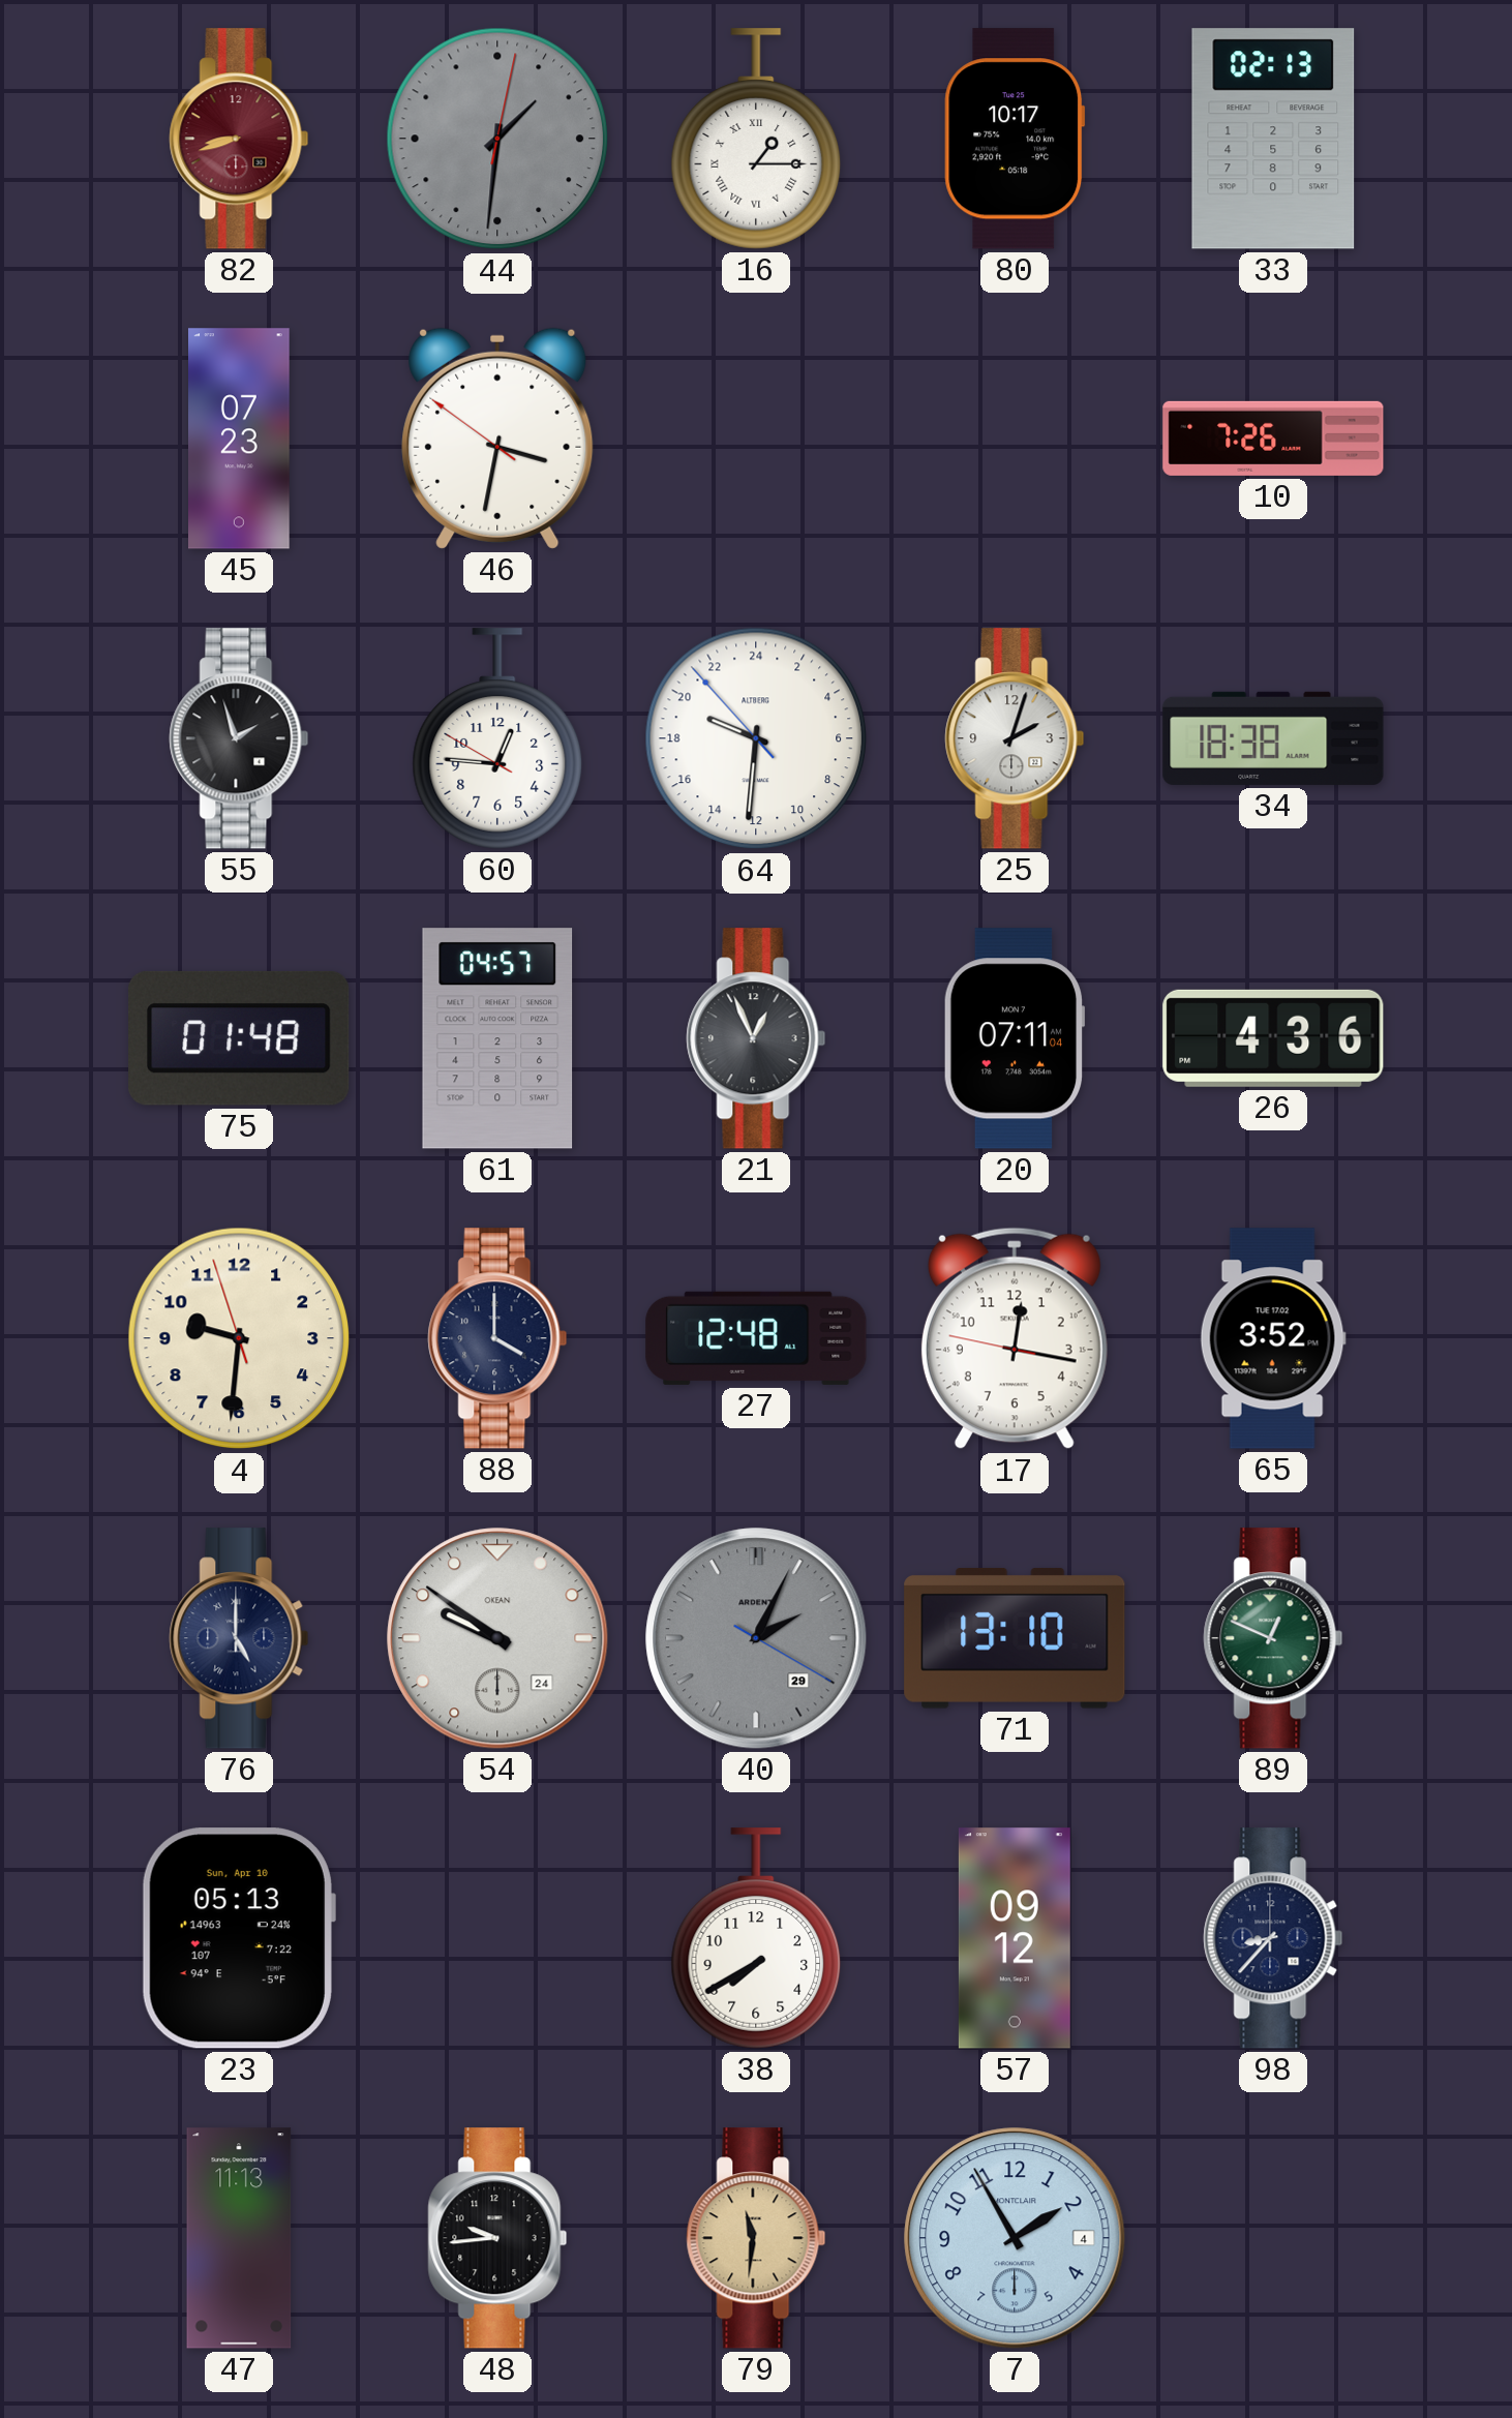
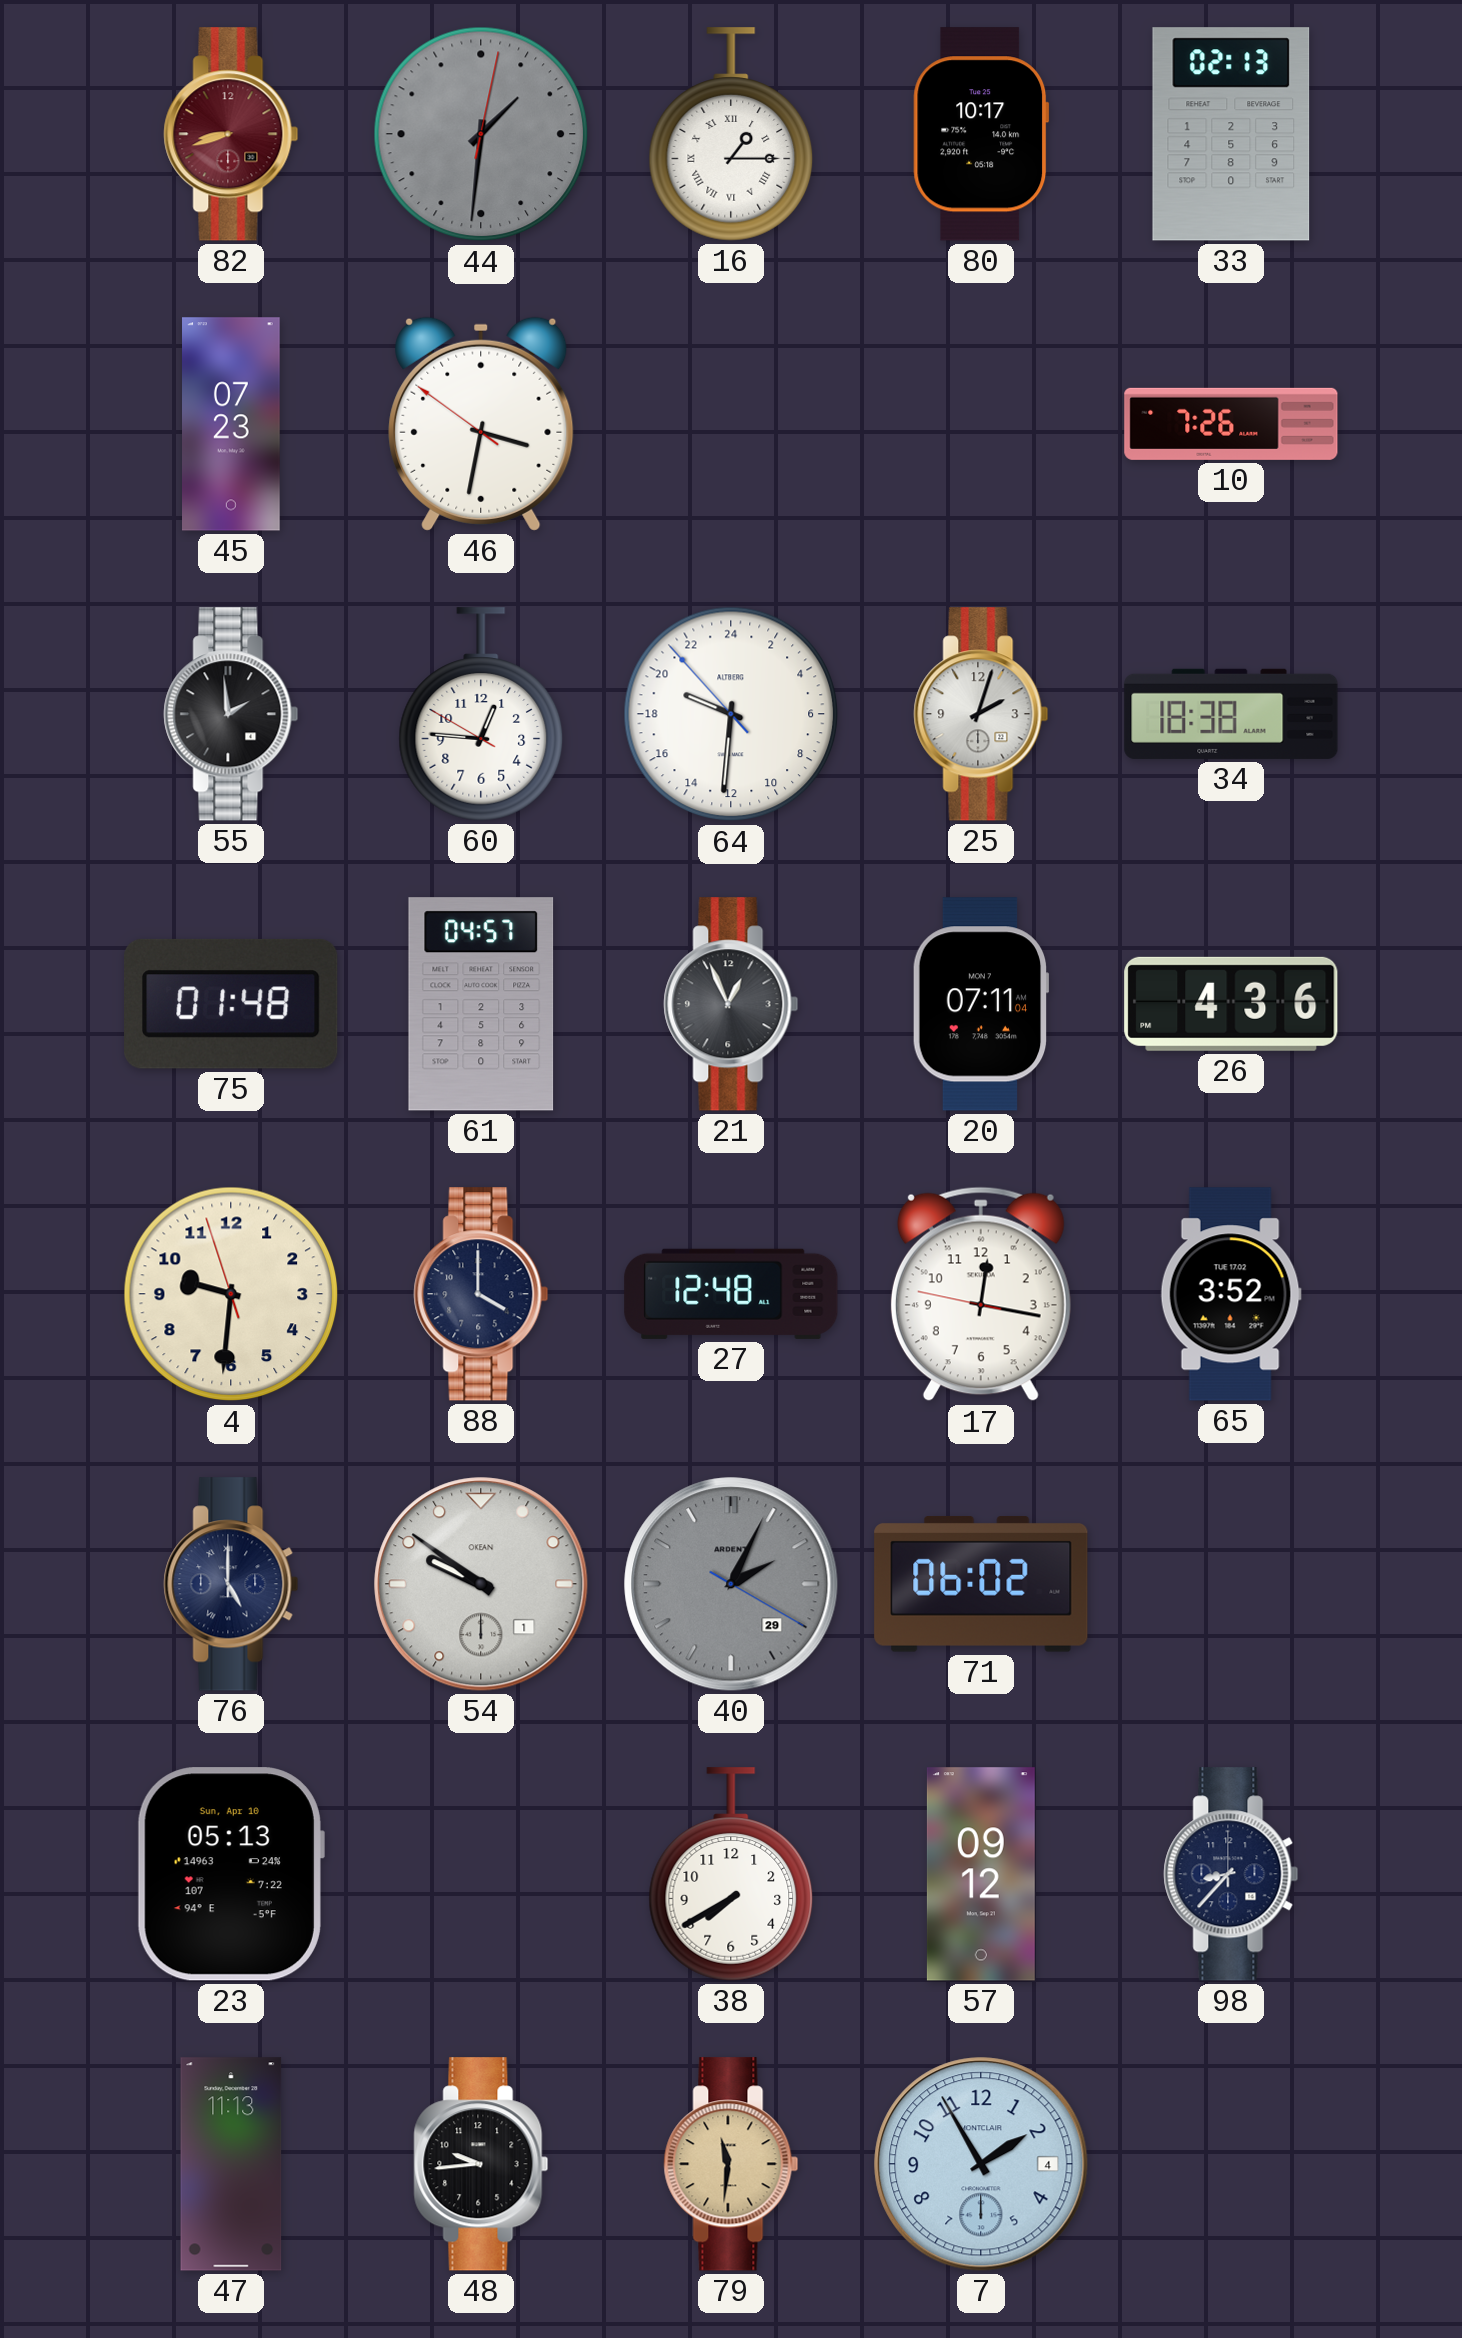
55: 1:57 -> 1:59 (231, 714)
54 date: 24 -> 1 (481, 1584)
71: 13:10 -> 06:02 (981, 1585)
89: 12:49 -> none (1273, 1638)
